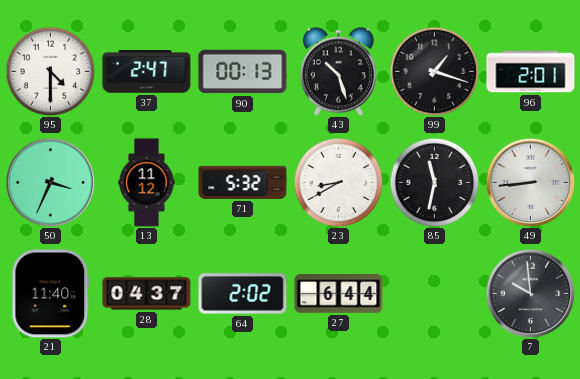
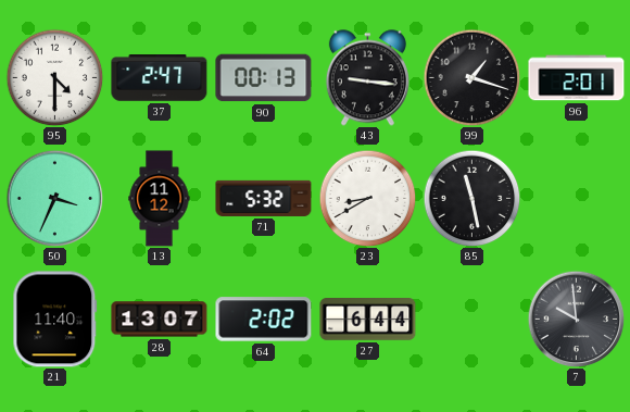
43: 10:27 -> 9:16 (367, 78)
85: 11:32 -> 11:28 (471, 198)
49: 8:44 -> none (530, 182)
28: 04:37 -> 13:07 (160, 320)
